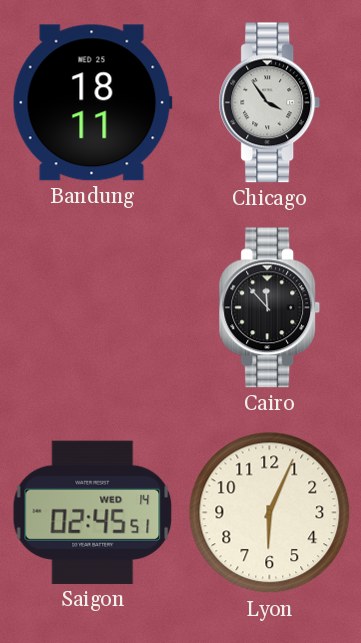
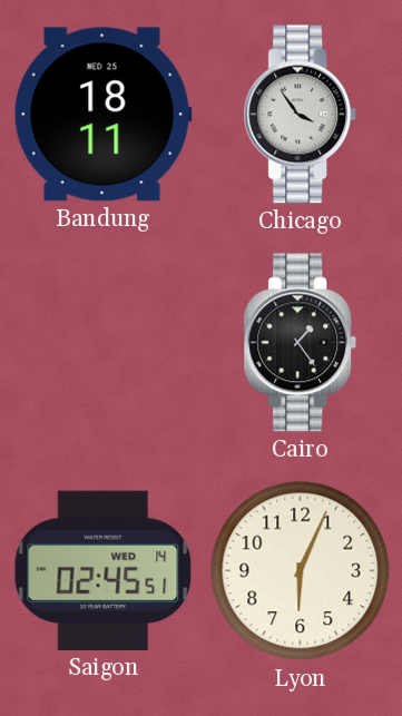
Cairo: 11:53 -> 1:24 (301, 343)
